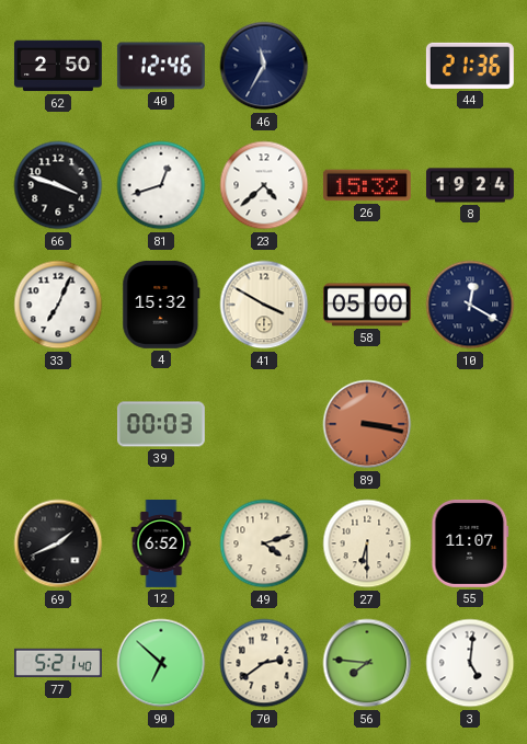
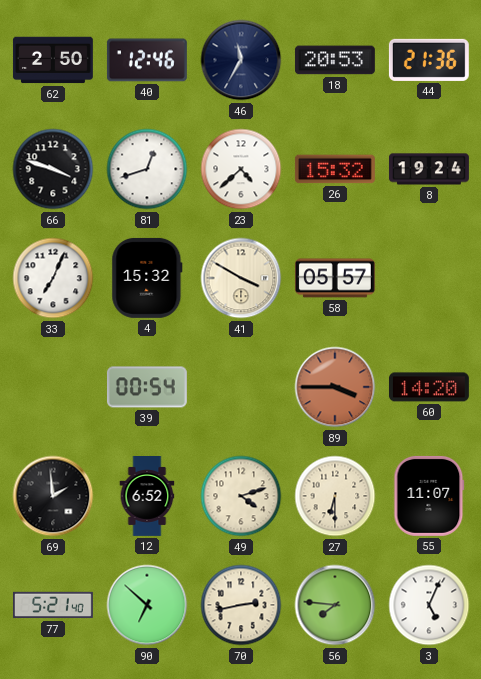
18: none -> 20:53 (335, 60)
58: 05:00 -> 05:57 (335, 278)
10: 12:20 -> none (470, 305)
39: 00:03 -> 00:54 (147, 387)
89: 3:17 -> 3:45 (335, 387)
60: none -> 14:20 (429, 387)
69: 1:41 -> 1:59 (53, 496)
70: 2:39 -> 2:43 (241, 605)
3: 5:01 -> 5:04 (429, 605)
